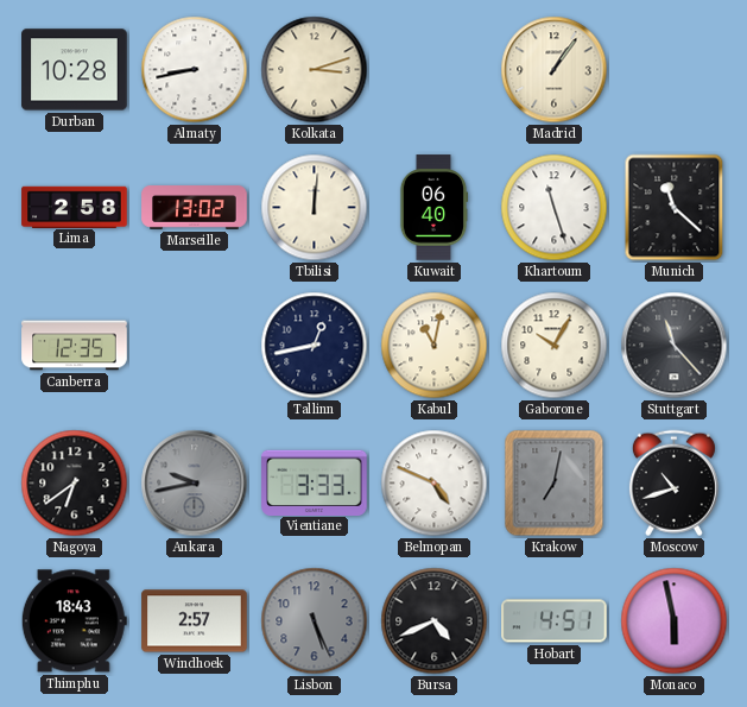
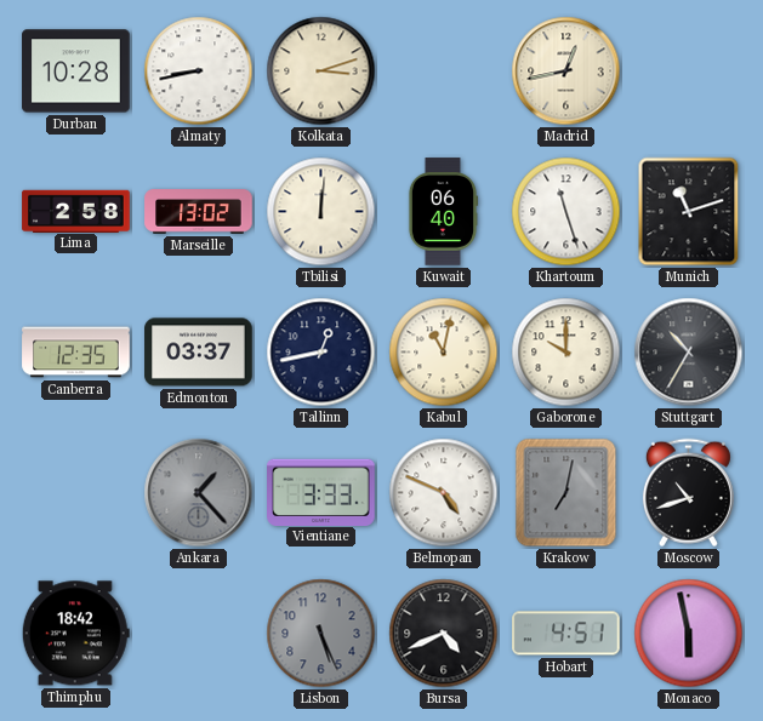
Madrid: 1:06 -> 12:43 (566, 71)
Munich: 11:22 -> 11:12 (689, 212)
Edmonton: none -> 03:37 (199, 353)
Gaborone: 10:05 -> 10:00 (566, 353)
Stuttgart: 11:23 -> 10:35 (689, 353)
Nagoya: 6:39 -> none (75, 484)
Ankara: 9:43 -> 1:23 (199, 493)
Thimphu: 18:43 -> 18:42 (75, 634)
Windhoek: 2:57 -> none (195, 621)
